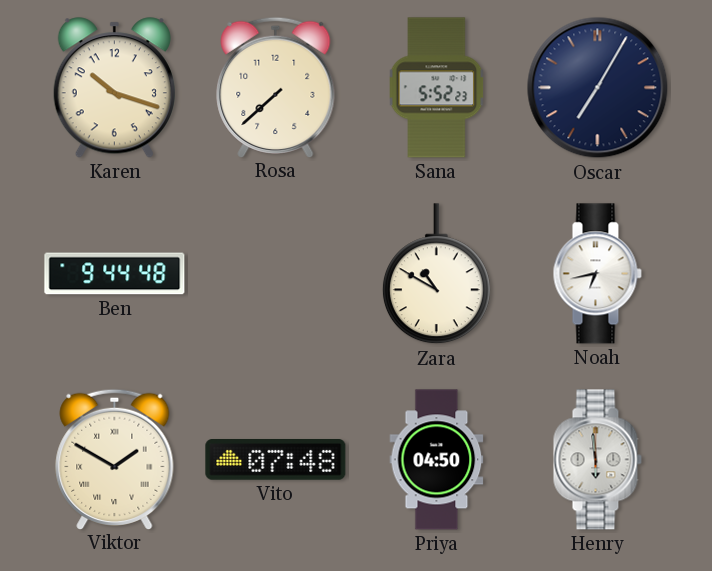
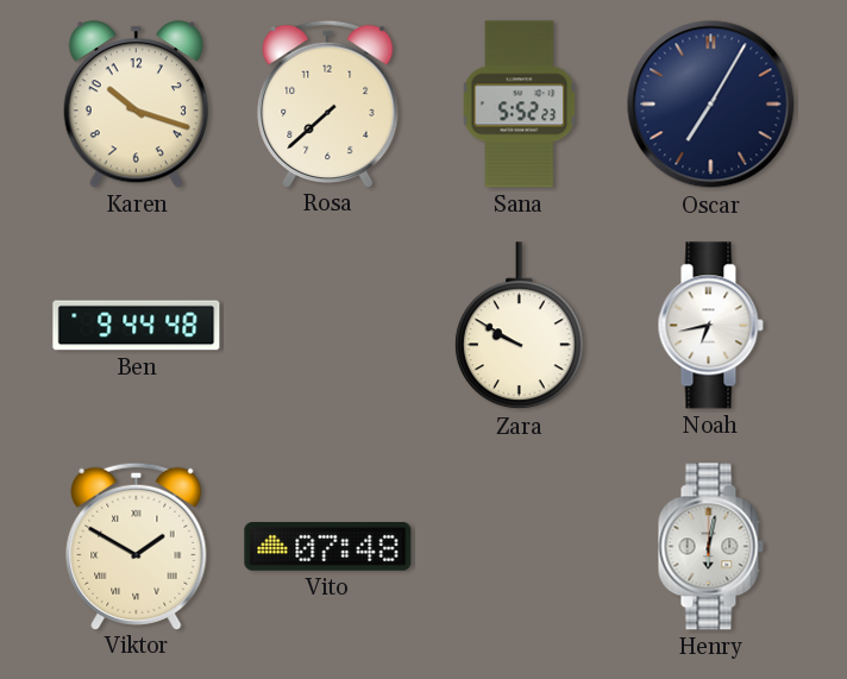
Zara: 10:50 -> 9:50 (519, 326)
Priya: 04:50 -> none (437, 460)
Henry: 5:59 -> 6:02 (710, 547)
